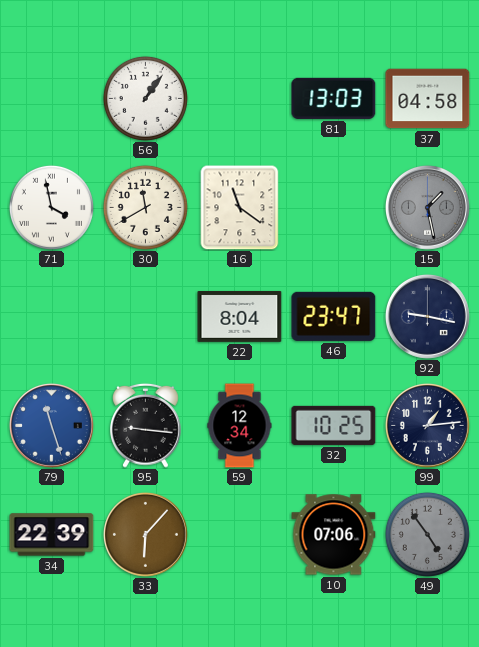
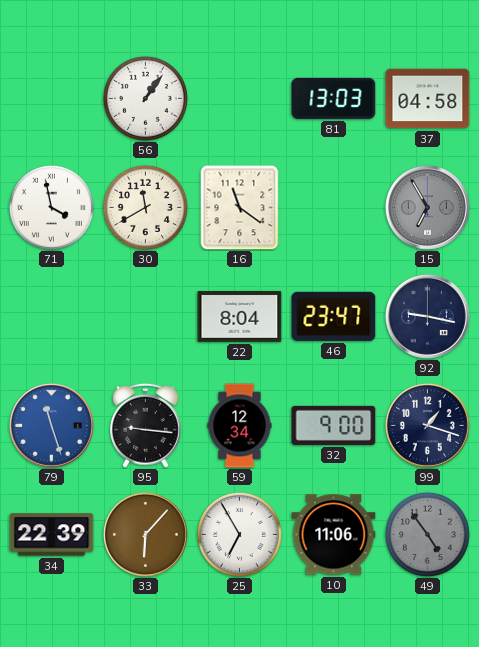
15: 1:28 -> 6:55 (427, 207)
32: 10:25 -> 9:00 (334, 425)
99: 1:14 -> 1:18 (427, 425)
25: none -> 6:55 (239, 534)
10: 07:06 -> 11:06 (334, 535)
